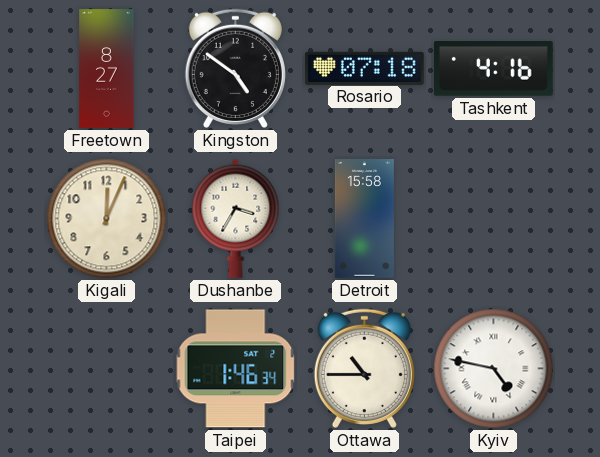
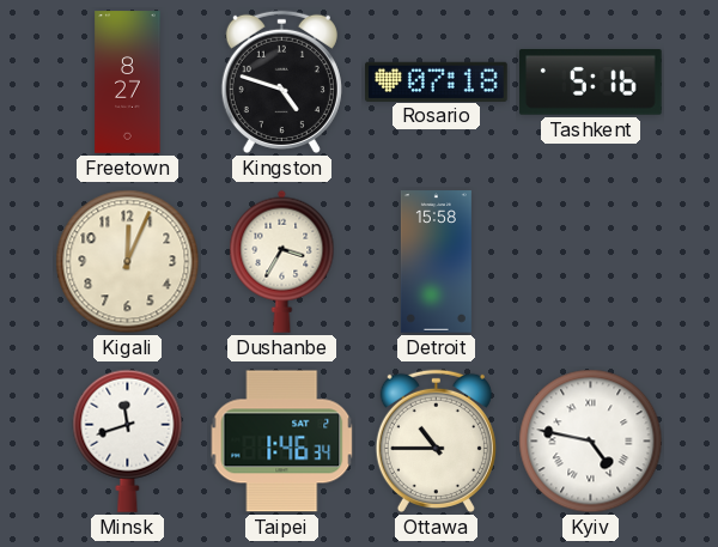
Kingston: 4:51 -> 4:48 (281, 81)
Tashkent: 4:16 -> 5:16 (591, 83)
Minsk: none -> 11:42 (128, 440)
